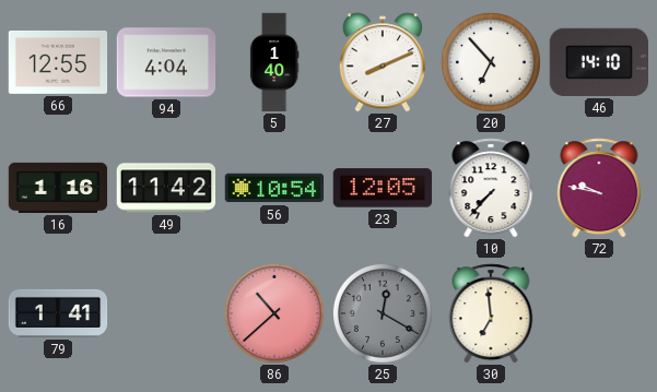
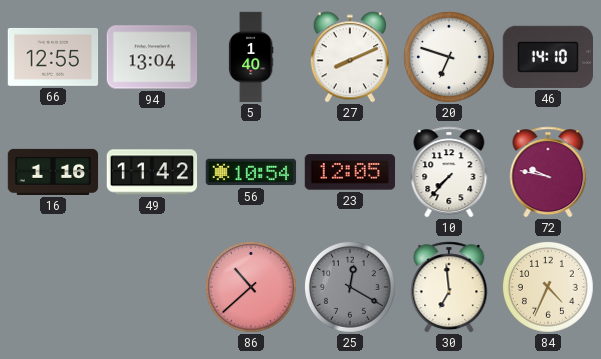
94: 4:04 -> 13:04 (152, 57)
20: 6:53 -> 6:48 (449, 57)
79: 1:41 -> none (58, 313)
84: none -> 4:34 (548, 287)
